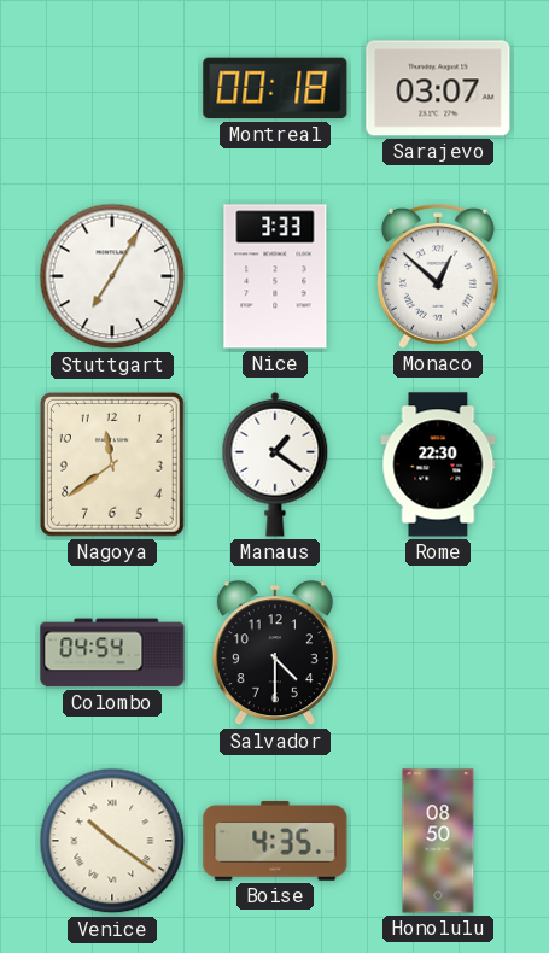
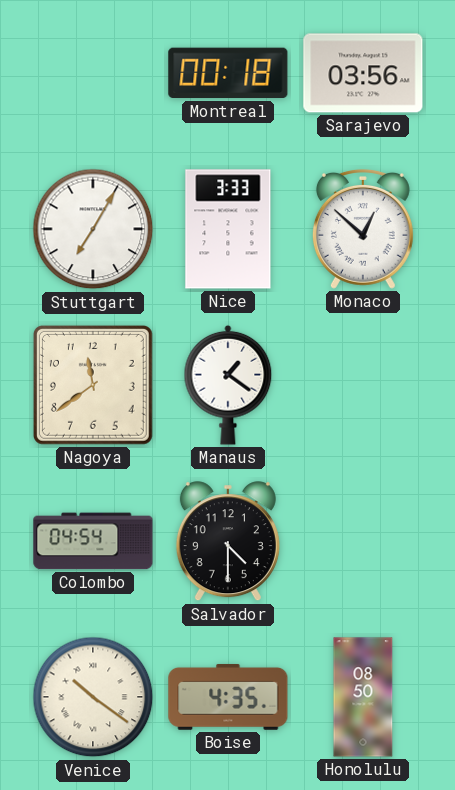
Sarajevo: 03:07 -> 03:56 (363, 73)
Rome: 22:30 -> none (438, 464)
